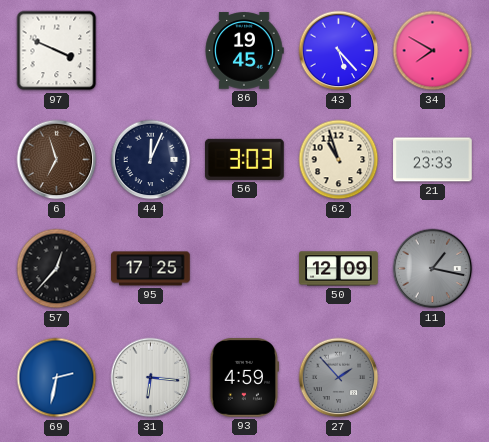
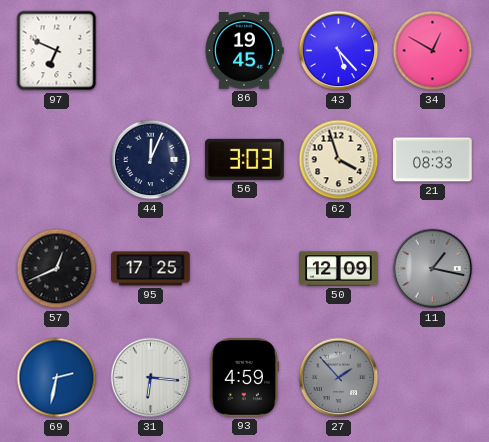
97: 3:49 -> 6:49 (57, 51)
34: 7:50 -> 12:50 (433, 51)
6: 6:57 -> none (57, 160)
62: 10:57 -> 3:57 (339, 160)
21: 23:33 -> 08:33 (433, 160)
57: 12:37 -> 12:41 (57, 269)
